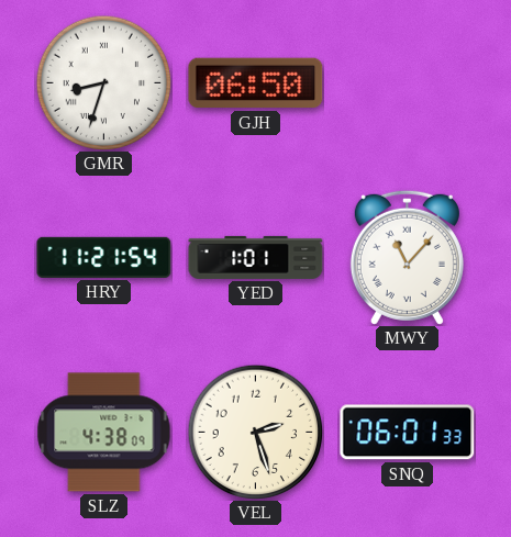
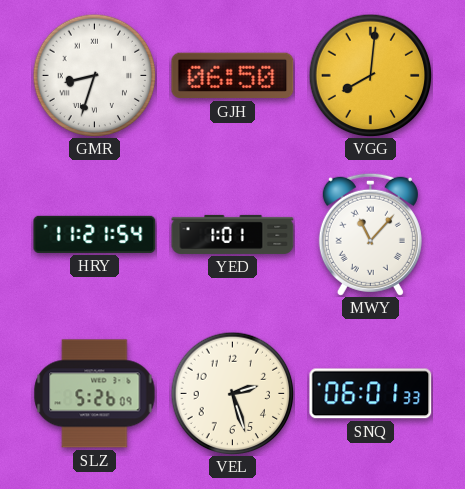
VGG: none -> 8:01 (370, 75)
SLZ: 4:38 -> 5:26 (95, 394)
